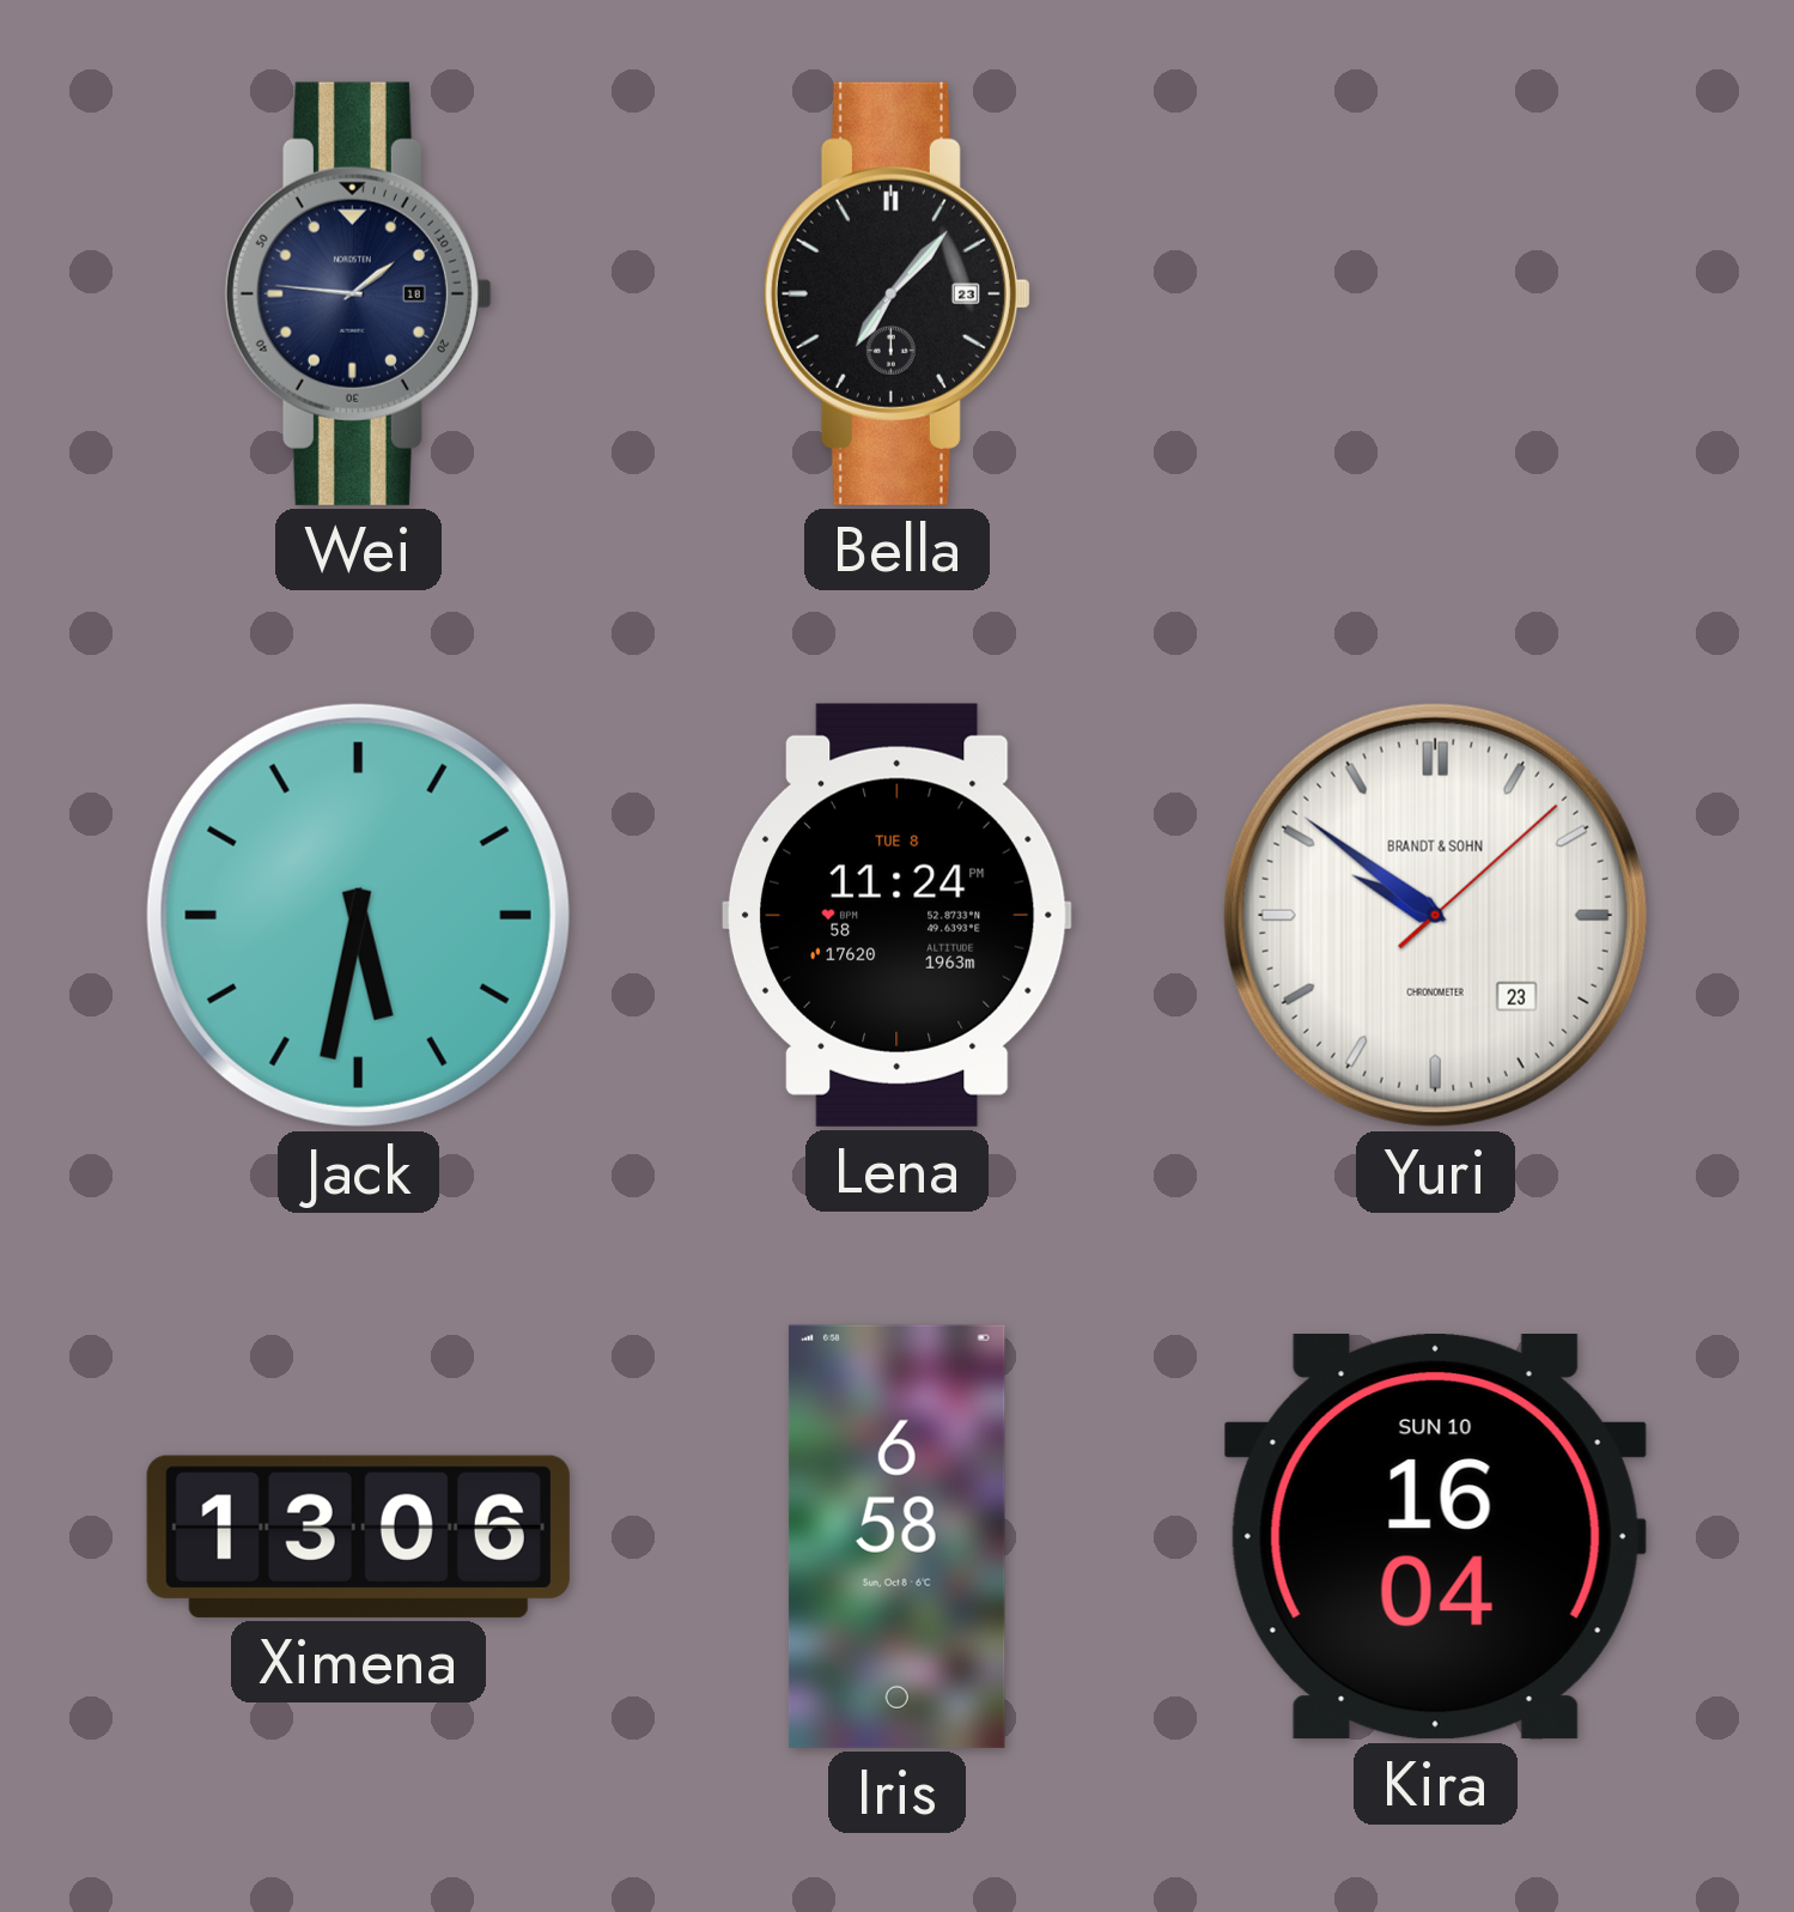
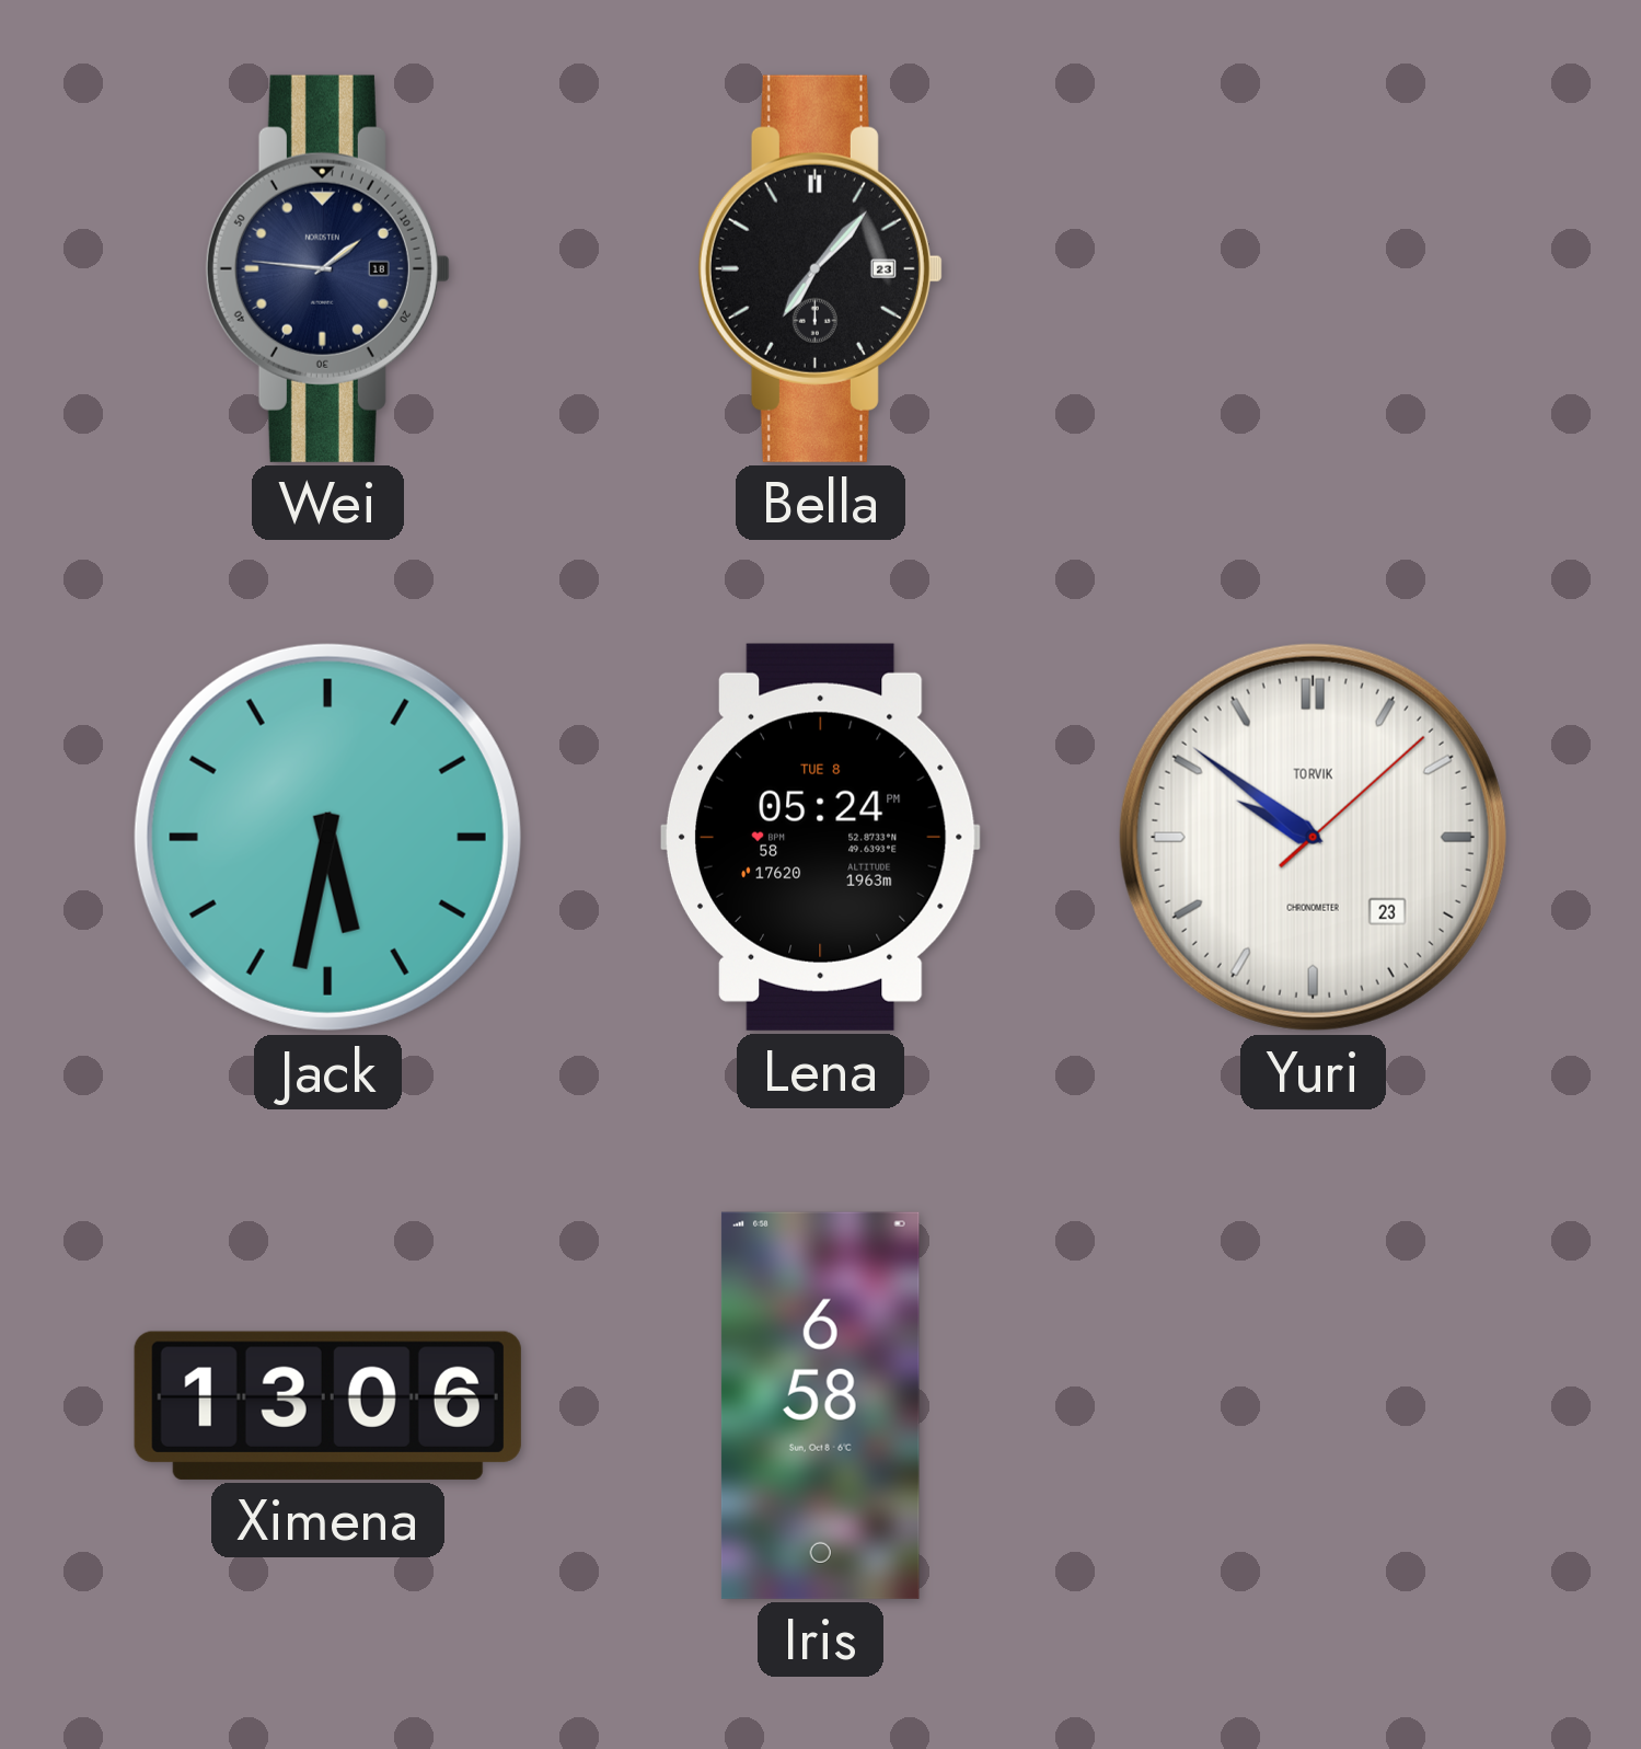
Lena: 11:24 -> 05:24 (820, 837)
Yuri brand: BRANDT & SOHN -> TORVIK (1313, 837)
Kira: 16:04 -> none (1436, 1537)
